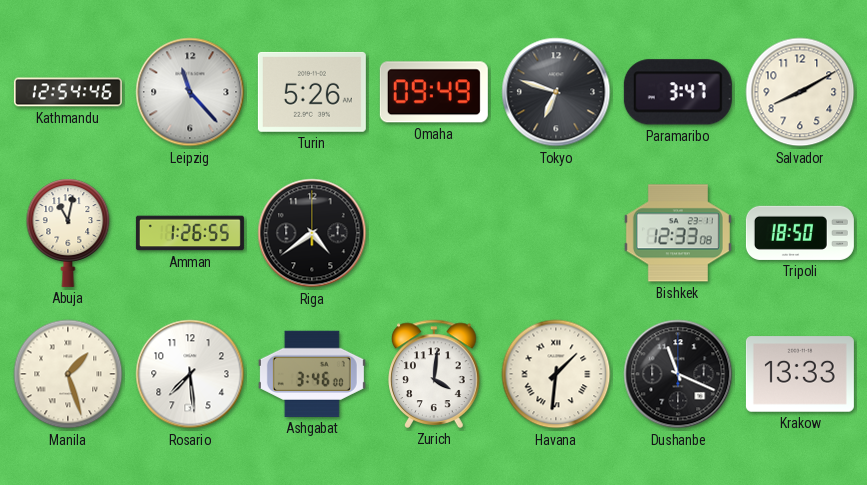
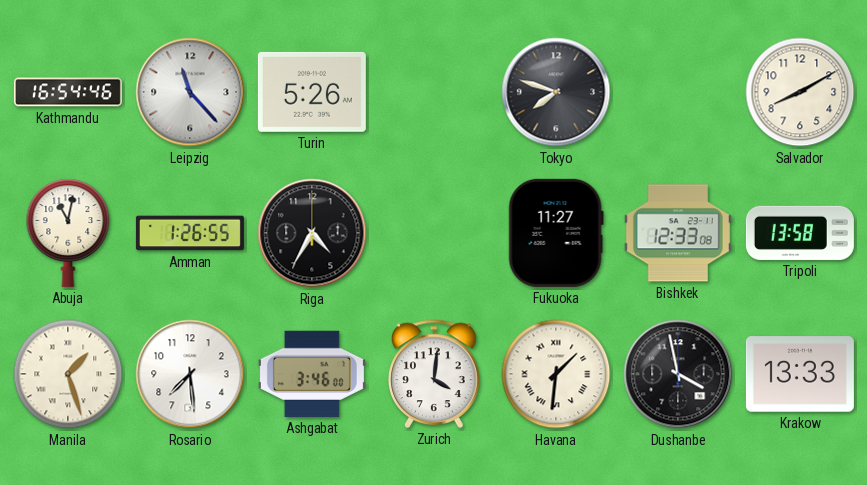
Kathmandu: 12:54 -> 16:54 (68, 92)
Omaha: 09:49 -> none (434, 92)
Tokyo: 6:48 -> 7:48 (556, 92)
Paramaribo: 3:47 -> none (678, 92)
Riga: 4:39 -> 4:35 (312, 233)
Fukuoka: none -> 11:27 (556, 233)
Tripoli: 18:50 -> 13:58 (800, 233)
Dushanbe: 11:19 -> 3:58 (678, 374)
